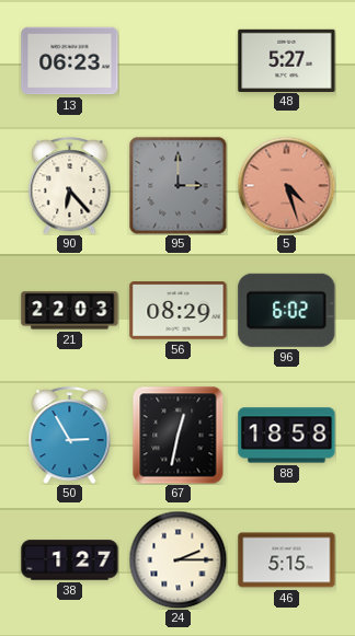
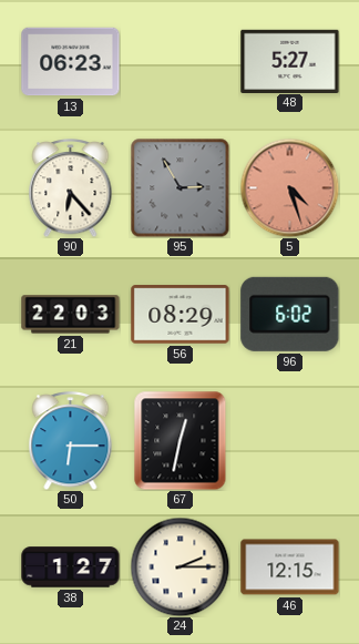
95: 3:00 -> 2:55 (179, 187)
50: 2:55 -> 6:15 (71, 441)
88: 18:58 -> none (287, 436)
46: 5:15 -> 12:15 (290, 568)
